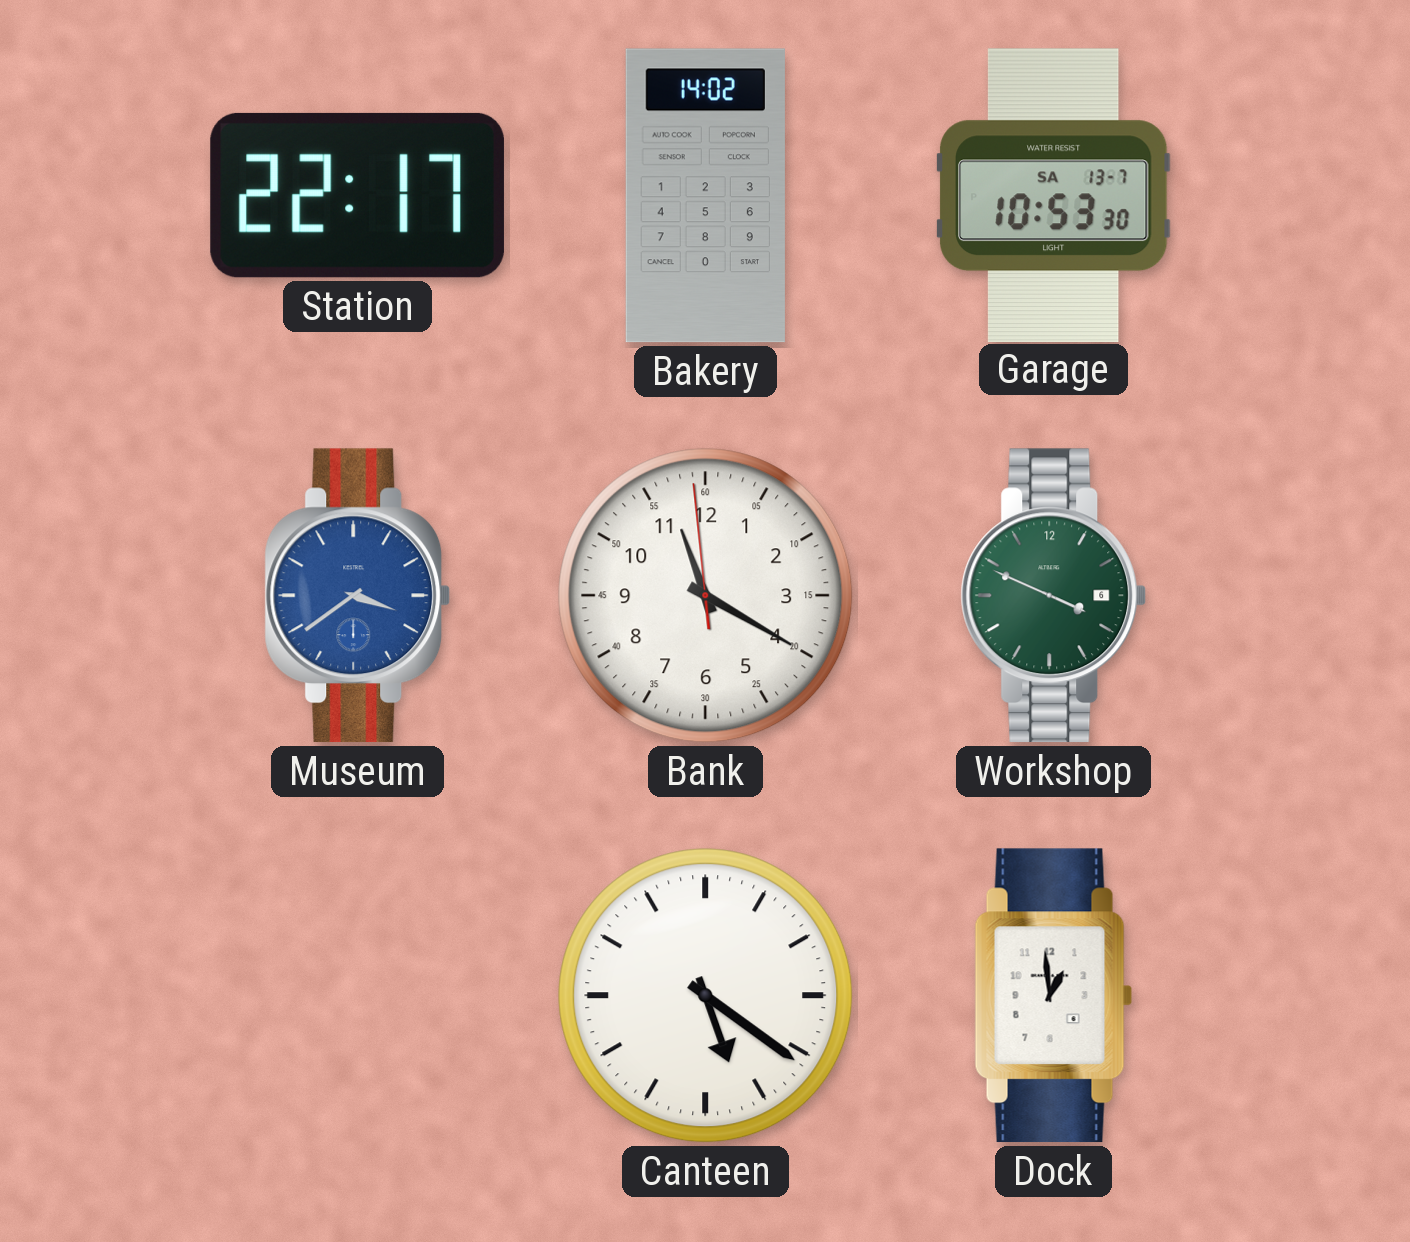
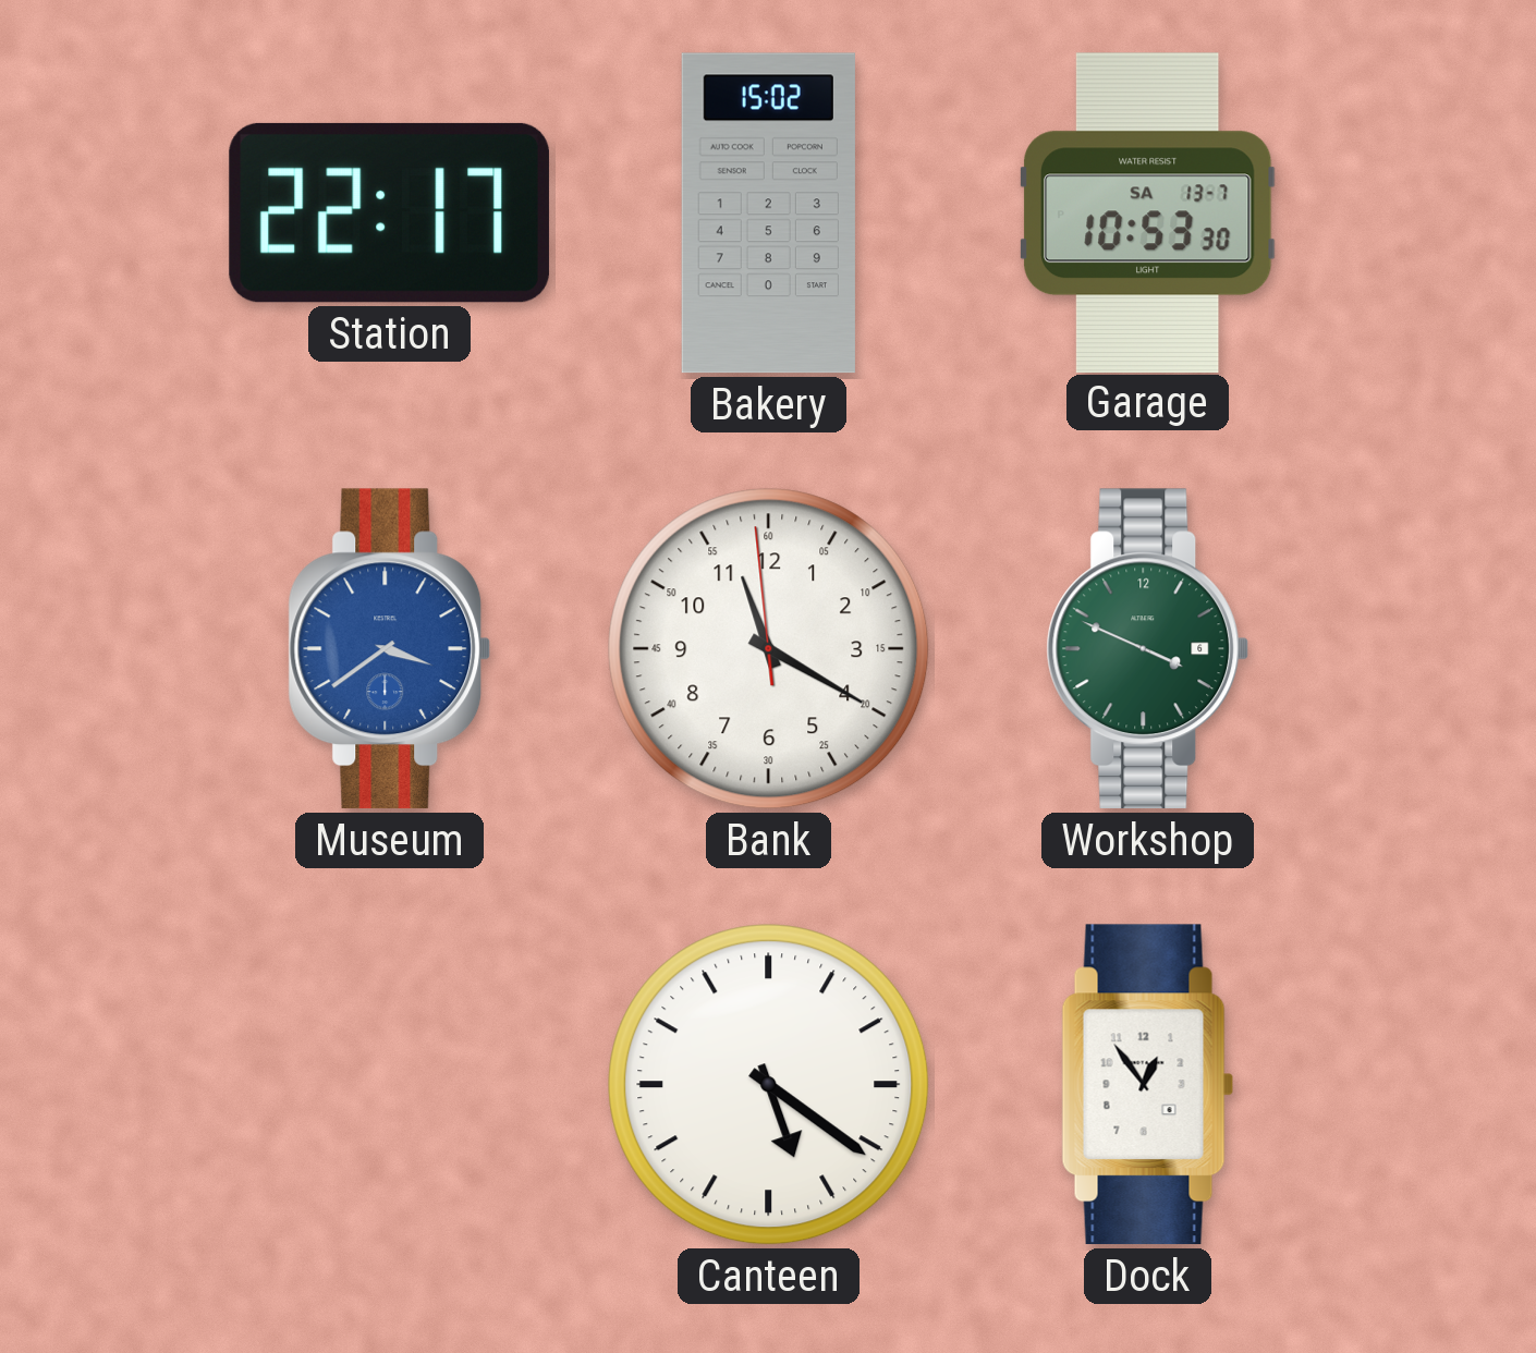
Bakery: 14:02 -> 15:02 (768, 214)
Dock: 12:59 -> 12:54 (1148, 1085)
